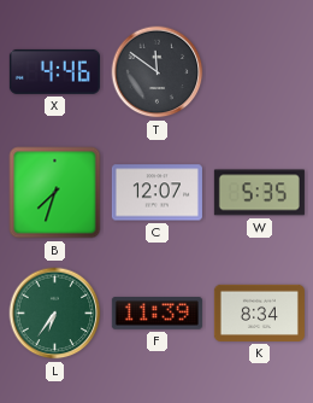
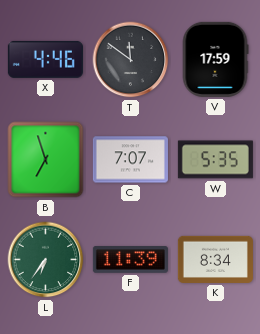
V: none -> 17:59 (215, 59)
B: 7:33 -> 6:57 (46, 160)
C: 12:07 -> 7:07 (130, 160)
